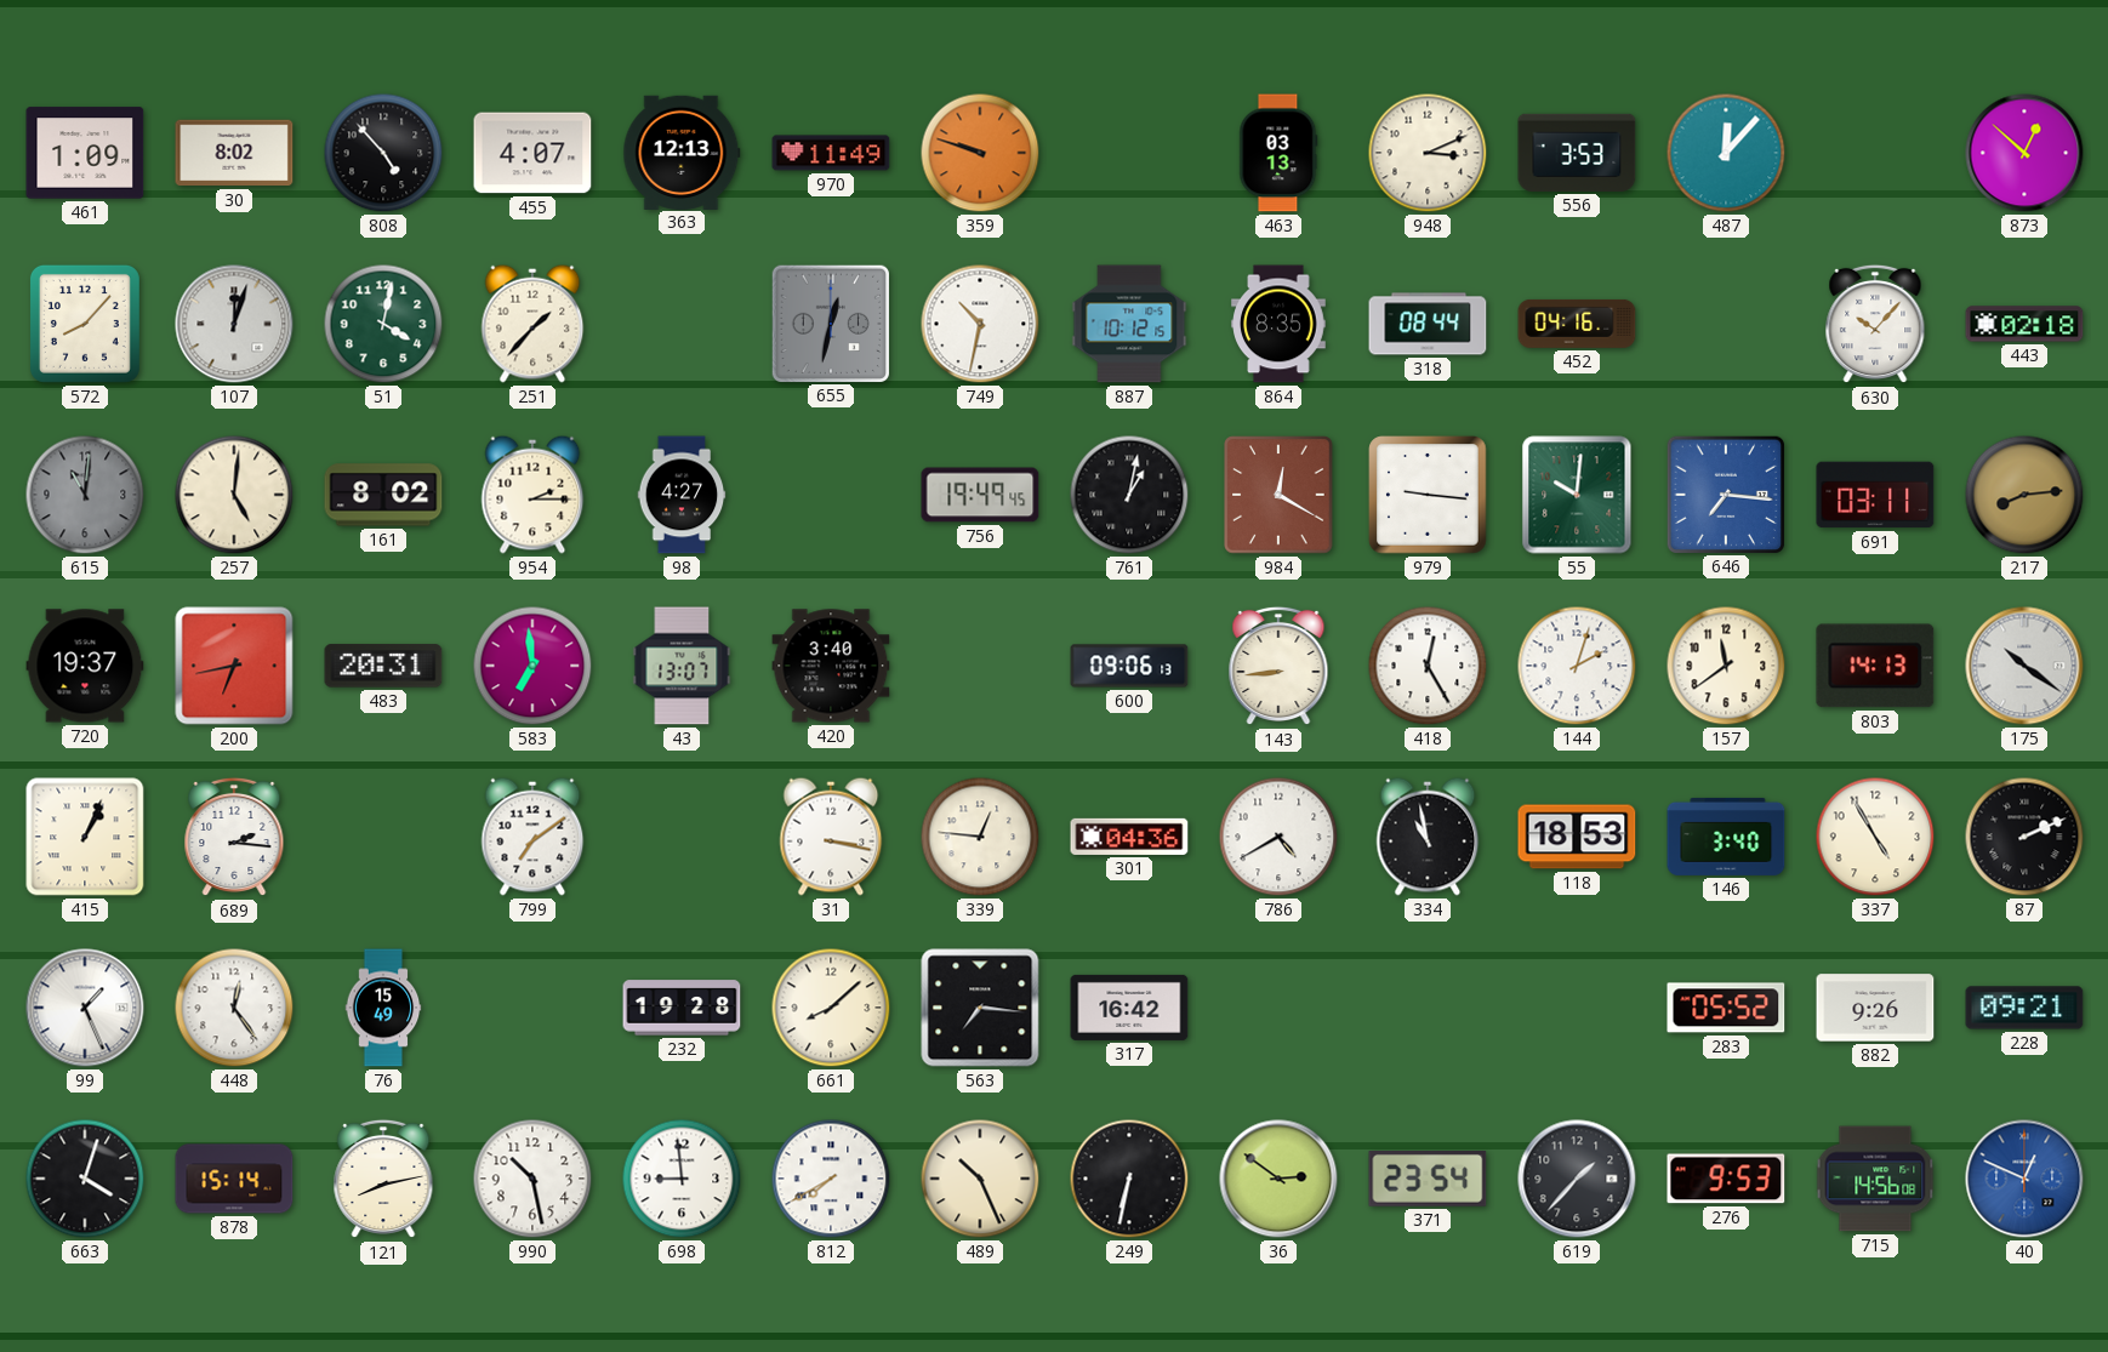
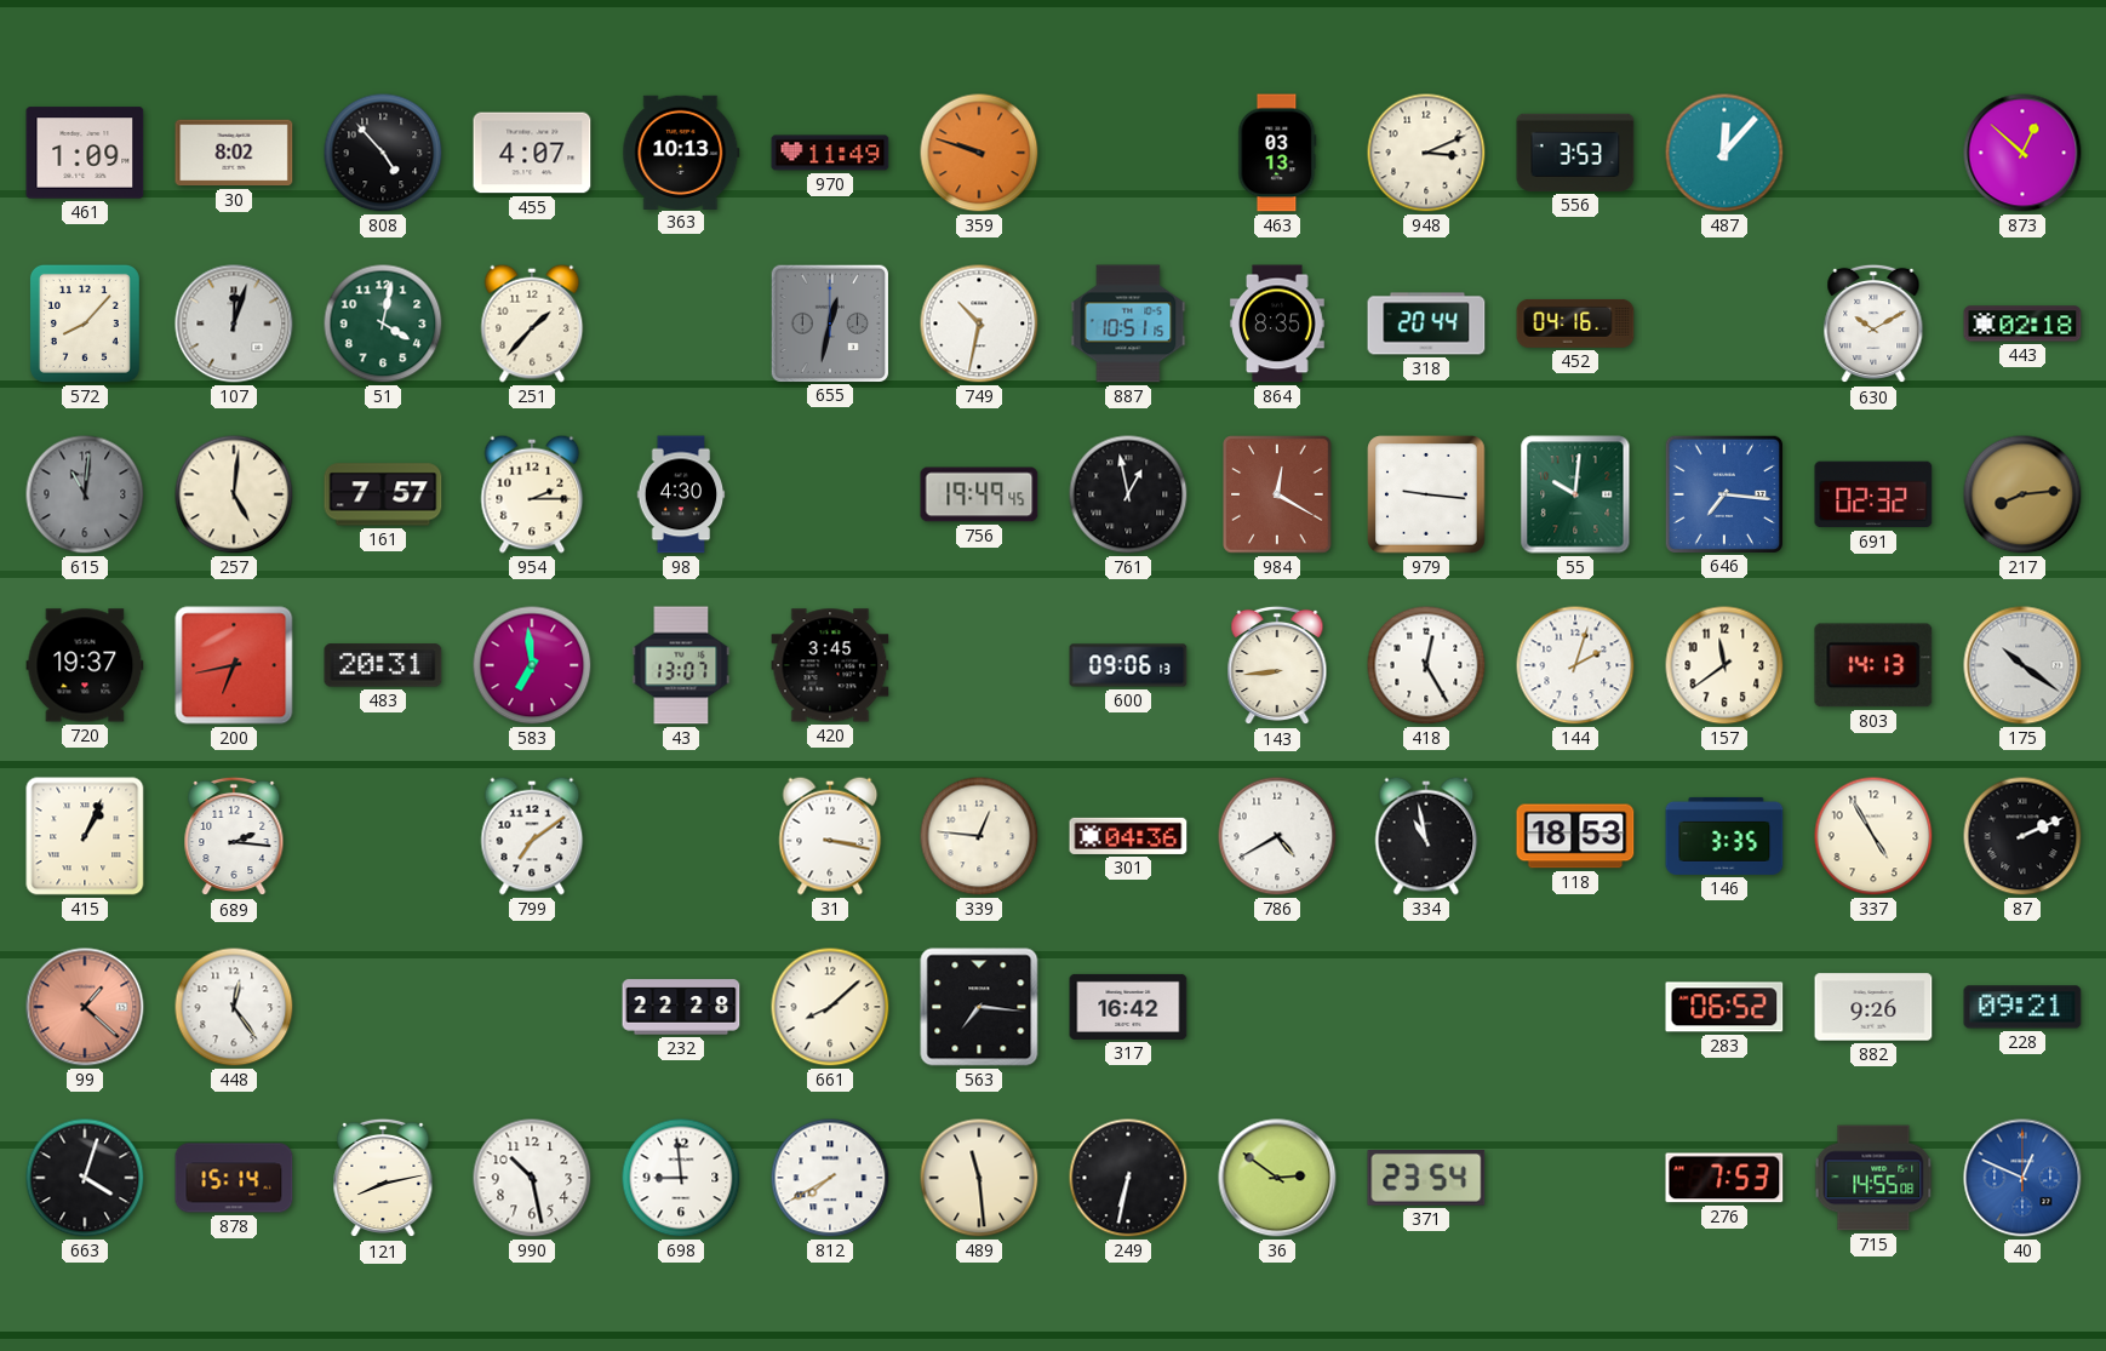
363: 12:13 -> 10:13 (681, 151)
887: 10:12 -> 10:51 (1128, 324)
318: 08:44 -> 20:44 (1426, 324)
630: 10:07 -> 10:10 (1873, 324)
161: 8:02 -> 7:57 (383, 494)
98: 4:27 -> 4:30 (681, 494)
761: 1:02 -> 12:58 (1128, 494)
691: 03:11 -> 02:32 (1873, 494)
420: 3:40 -> 3:45 (830, 665)
146: 3:40 -> 3:35 (1724, 836)
99: 1:26 -> 1:22 (85, 1007)
99 dial: white -> salmon (85, 1007)
76: 15:49 -> none (383, 1008)
232: 19:28 -> 22:28 (681, 1007)
283: 05:52 -> 06:52 (1724, 1007)
489: 10:26 -> 11:29 (979, 1178)
619: 1:37 -> none (1577, 1179)
276: 9:53 -> 7:53 (1724, 1178)
715: 14:56 -> 14:55 (1873, 1178)
